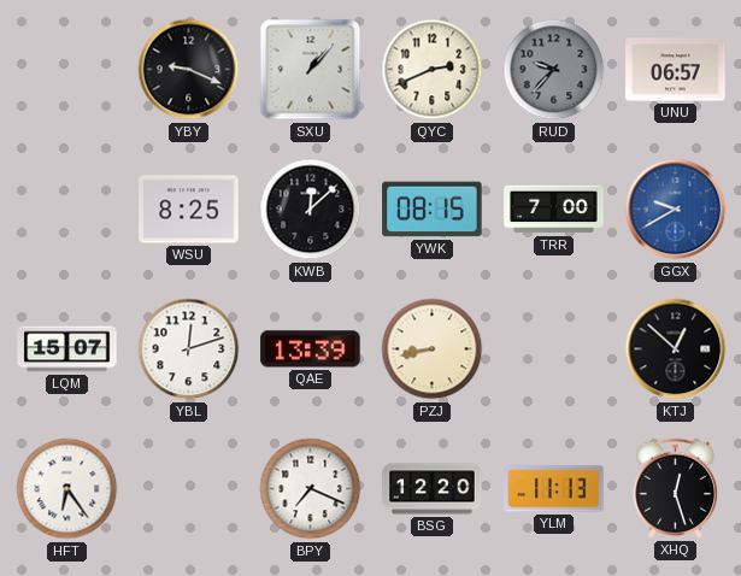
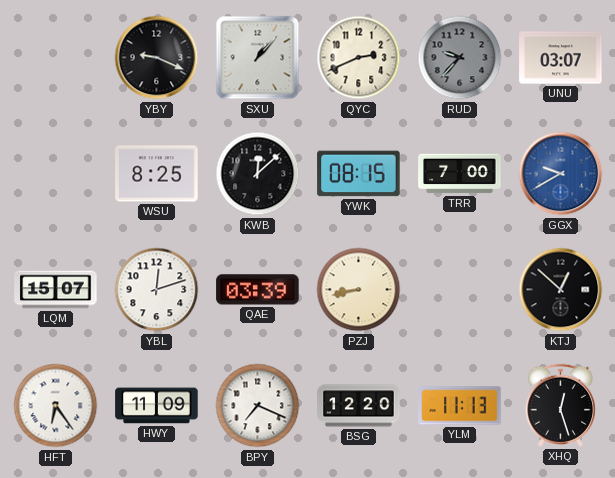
UNU: 06:57 -> 03:07 (561, 58)
QAE: 13:39 -> 03:39 (258, 290)
HWY: none -> 11:09 (157, 406)
